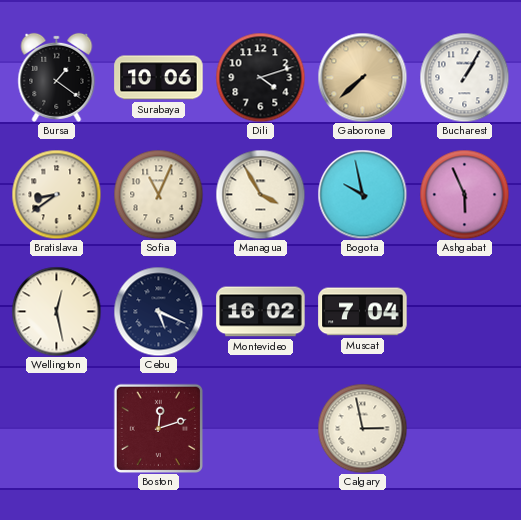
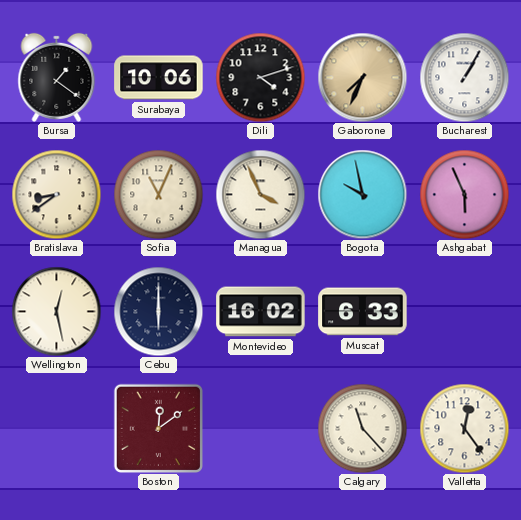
Gaborone: 7:38 -> 7:34 (362, 77)
Managua: 3:55 -> 3:56 (260, 194)
Cebu: 5:19 -> 6:00 (158, 311)
Muscat: 7:04 -> 6:33 (363, 312)
Boston: 12:12 -> 12:09 (158, 428)
Calgary: 2:58 -> 11:23 (362, 428)
Valletta: none -> 12:24 (464, 428)
